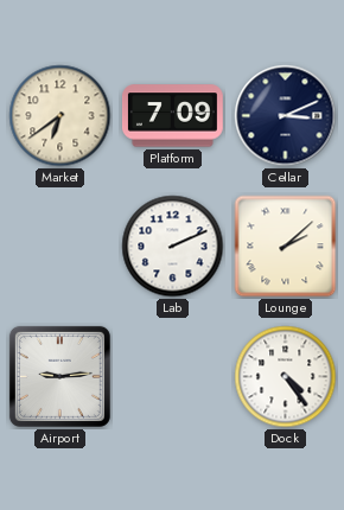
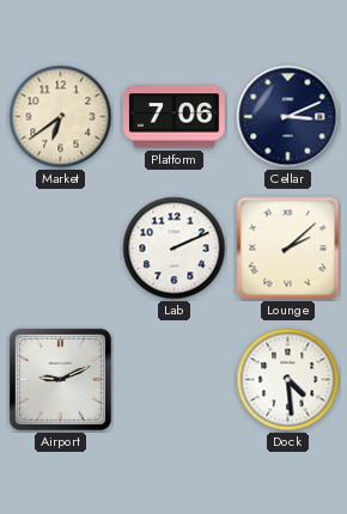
Platform: 7:09 -> 7:06 (173, 117)
Airport: 9:14 -> 9:11 (60, 379)
Dock: 4:24 -> 4:29 (288, 380)
